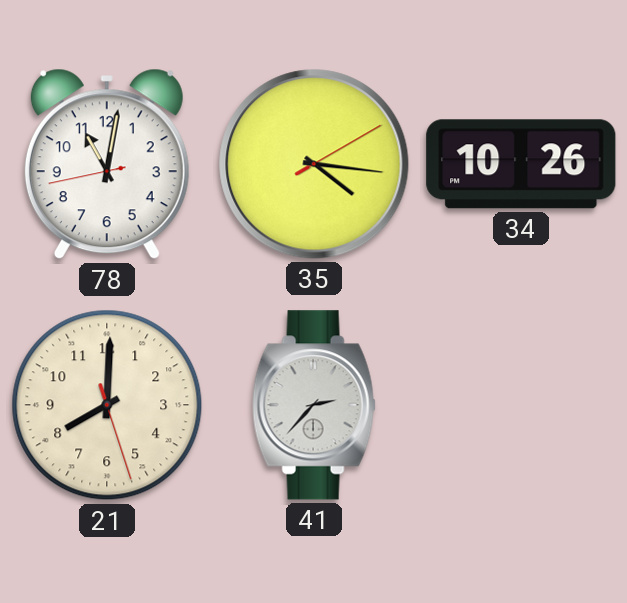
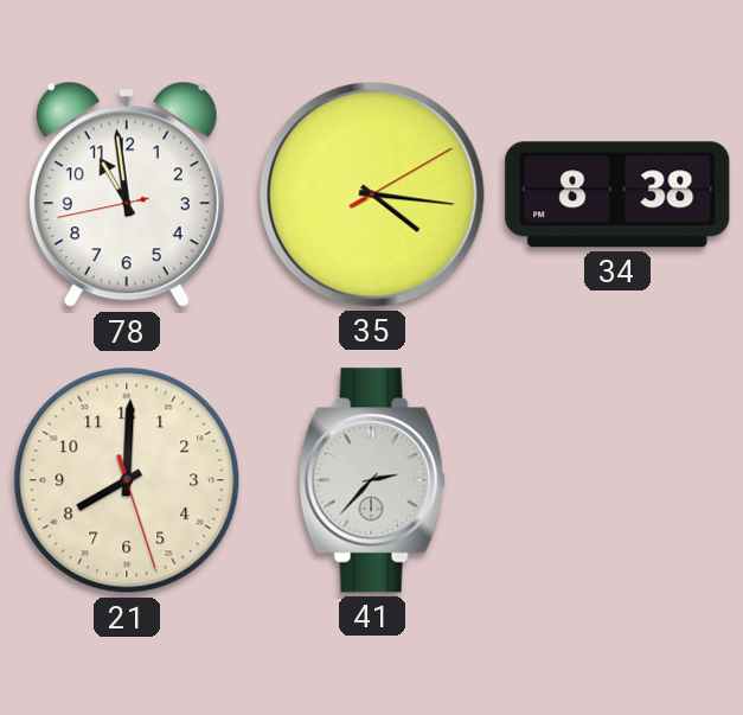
78: 11:01 -> 10:58 (127, 194)
34: 10:26 -> 8:38 (617, 194)
